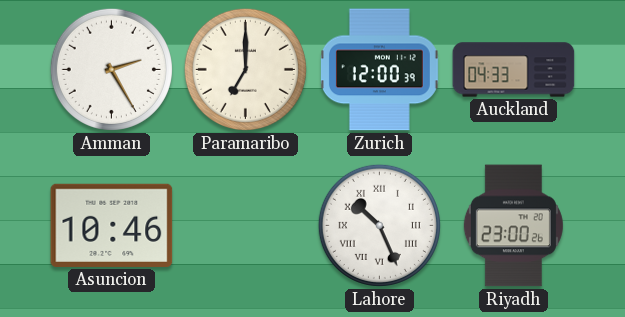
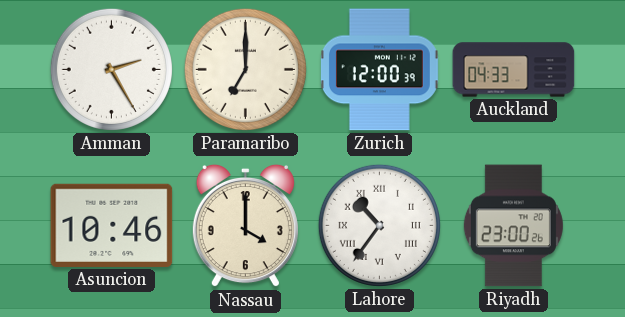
Nassau: none -> 4:00 (245, 226)
Lahore: 10:26 -> 10:36 (379, 225)
